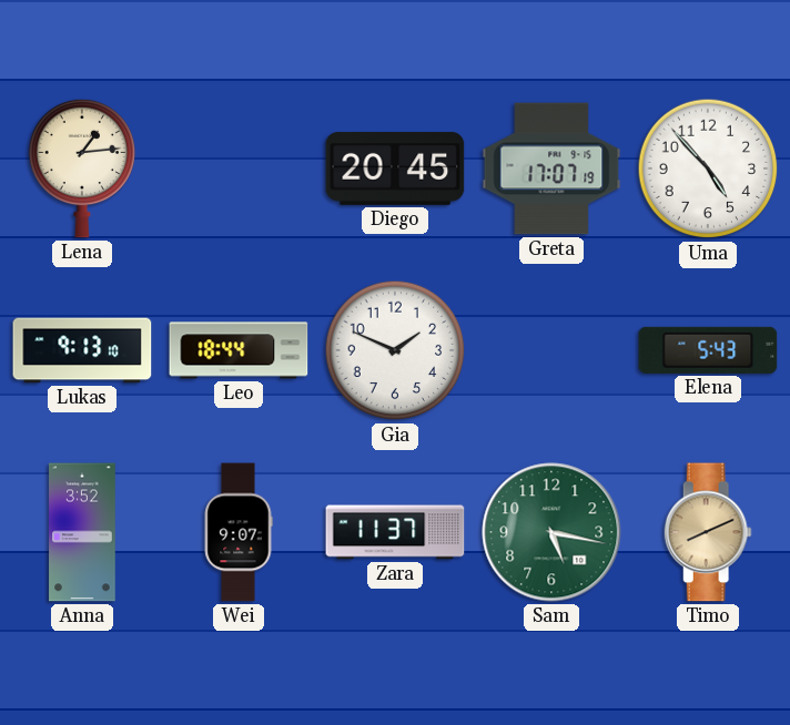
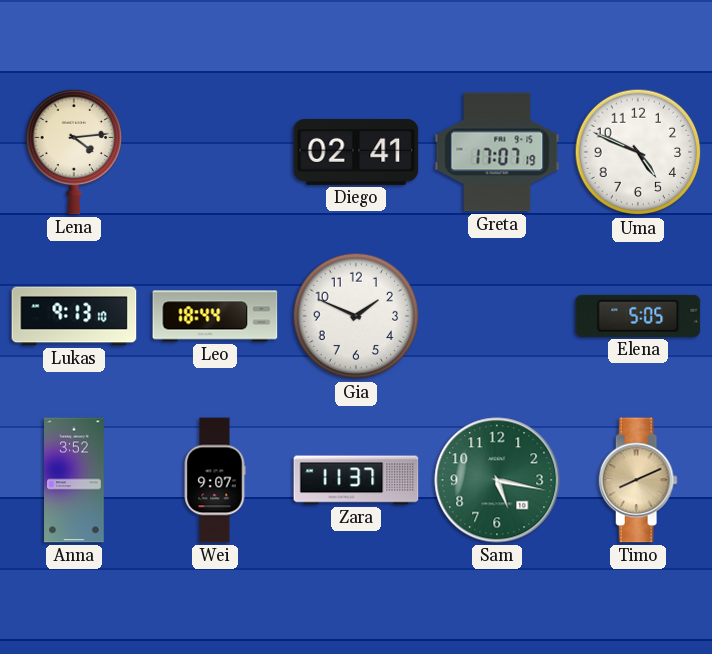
Lena: 1:14 -> 4:14 (73, 152)
Diego: 20:45 -> 02:41 (356, 152)
Uma: 4:53 -> 4:49 (638, 152)
Elena: 5:43 -> 5:05 (638, 316)
